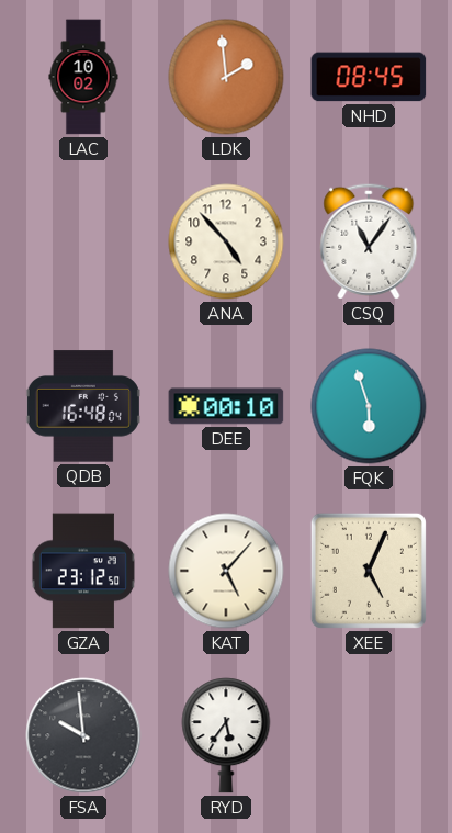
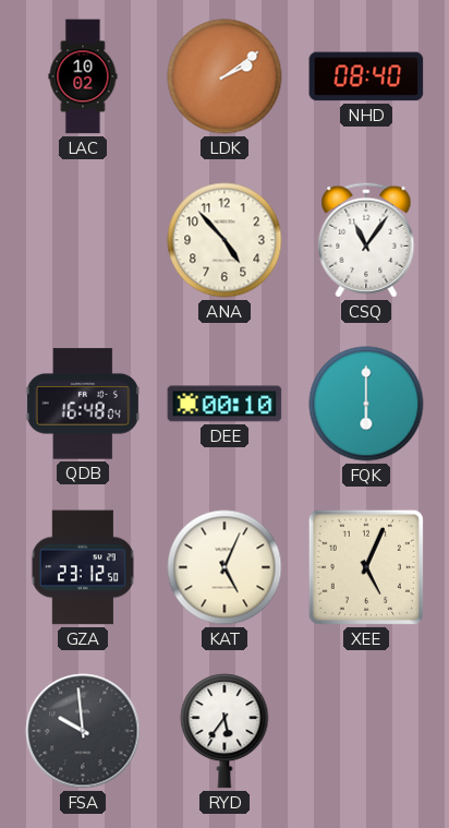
LDK: 1:59 -> 2:09 (225, 76)
NHD: 08:45 -> 08:40 (366, 76)
FQK: 5:57 -> 6:00 (366, 404)
KAT: 5:07 -> 5:04 (225, 567)
